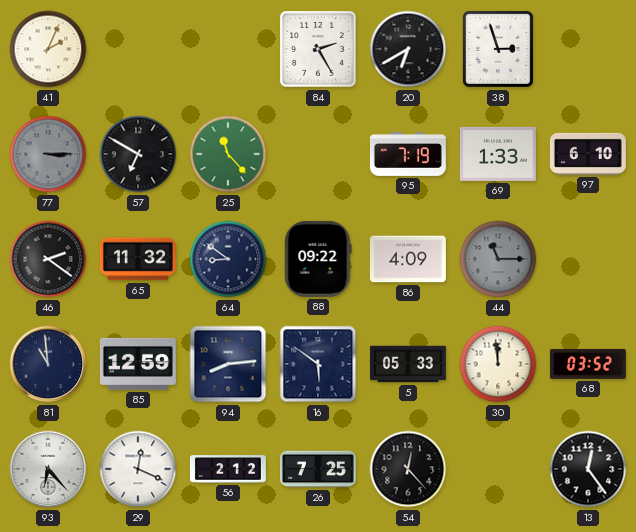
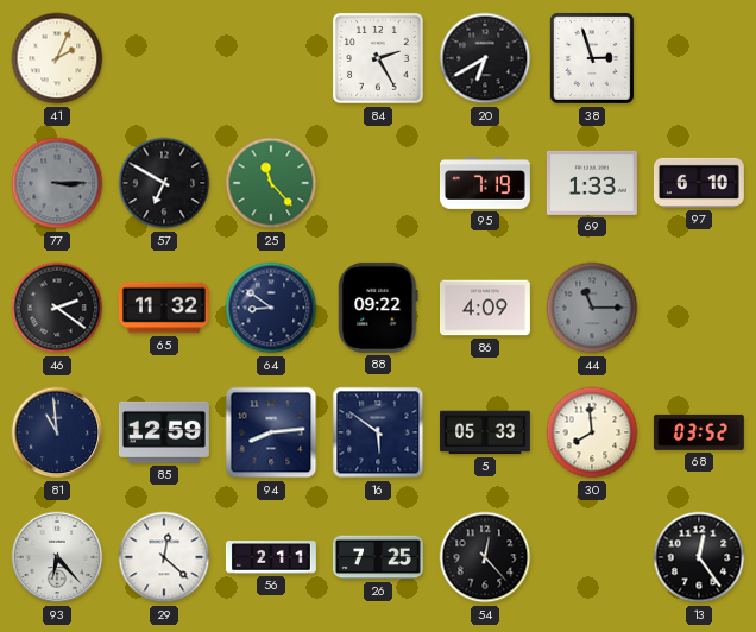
30: 11:59 -> 7:59 (592, 432)
29: 12:19 -> 12:22 (164, 557)
56: 2:12 -> 2:11 (271, 557)
